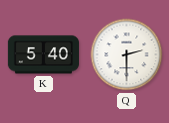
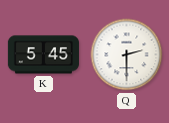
K: 5:40 -> 5:45 (43, 55)
